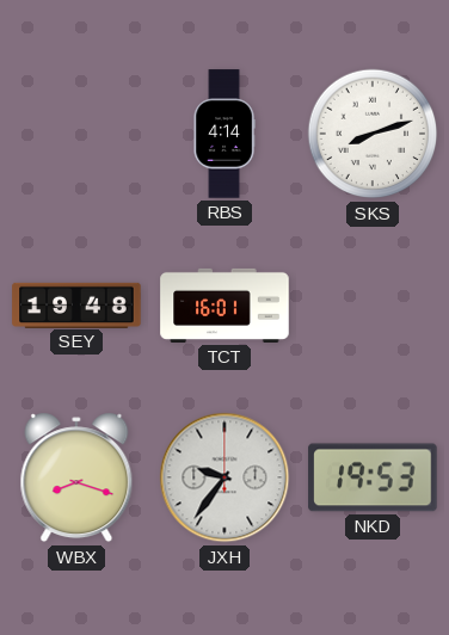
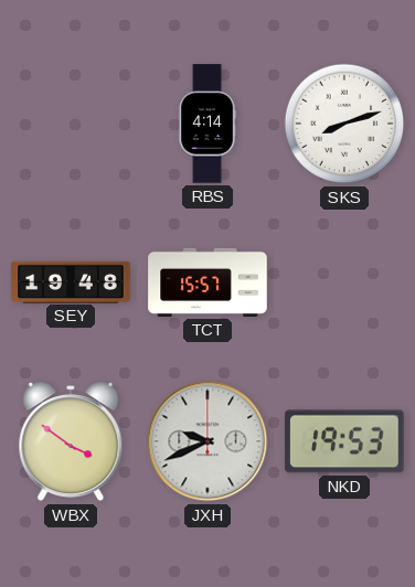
TCT: 16:01 -> 15:57 (208, 282)
WBX: 8:18 -> 3:51 (71, 441)
JXH: 9:36 -> 9:41 (208, 441)
